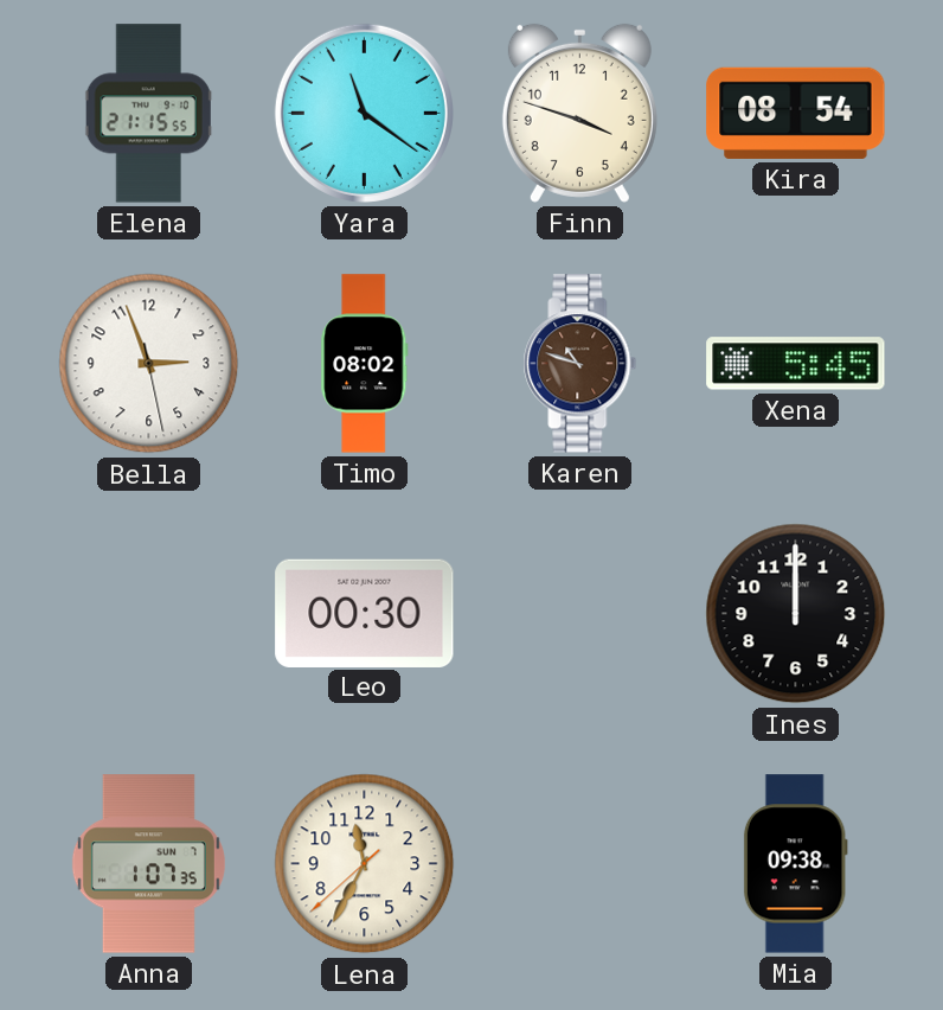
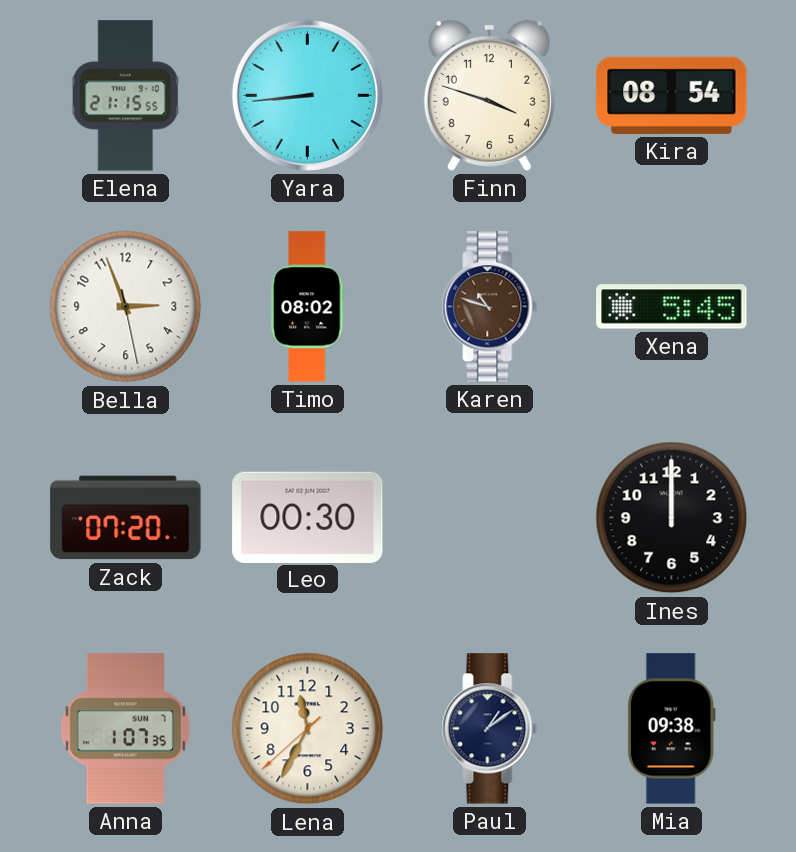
Yara: 11:21 -> 8:44 (307, 95)
Zack: none -> 07:20 (126, 518)
Paul: none -> 1:09 (490, 729)
